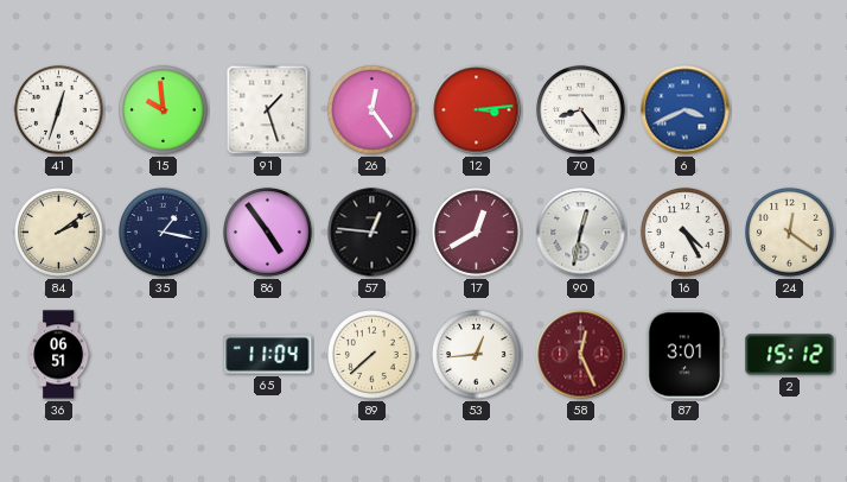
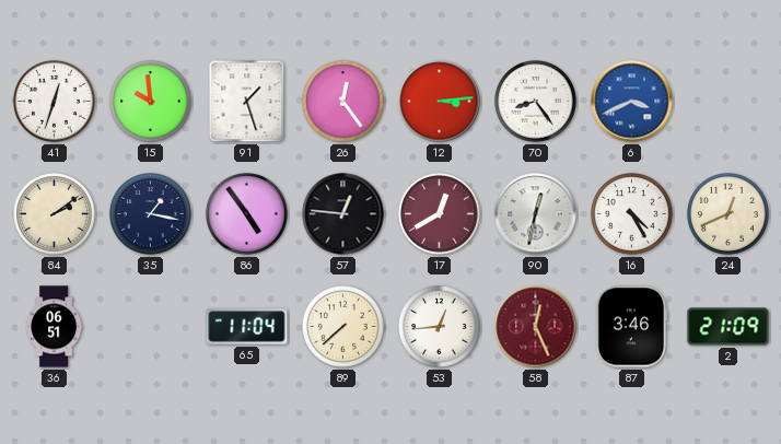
24: 12:21 -> 12:41 (728, 214)
87: 3:01 -> 3:46 (632, 327)
2: 15:12 -> 21:09 (728, 327)
